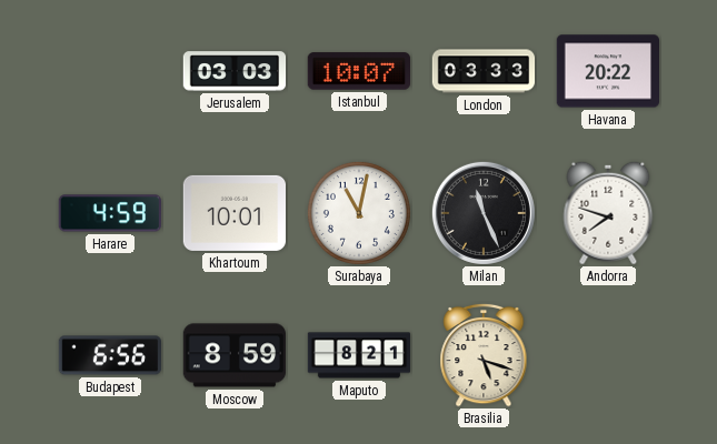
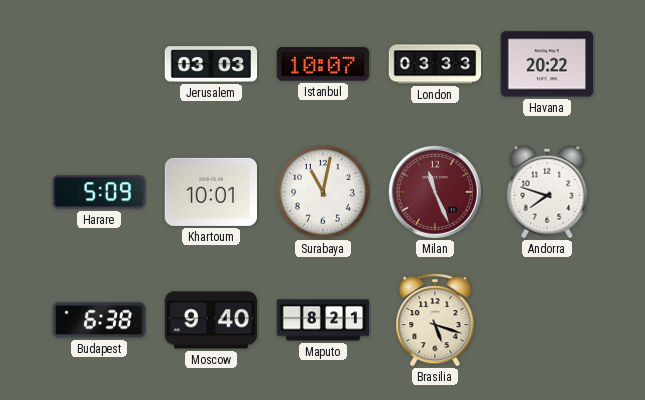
Harare: 4:59 -> 5:09 (98, 192)
Milan dial: black -> burgundy (435, 192)
Budapest: 6:56 -> 6:38 (99, 320)
Moscow: 8:59 -> 9:40 (211, 320)
